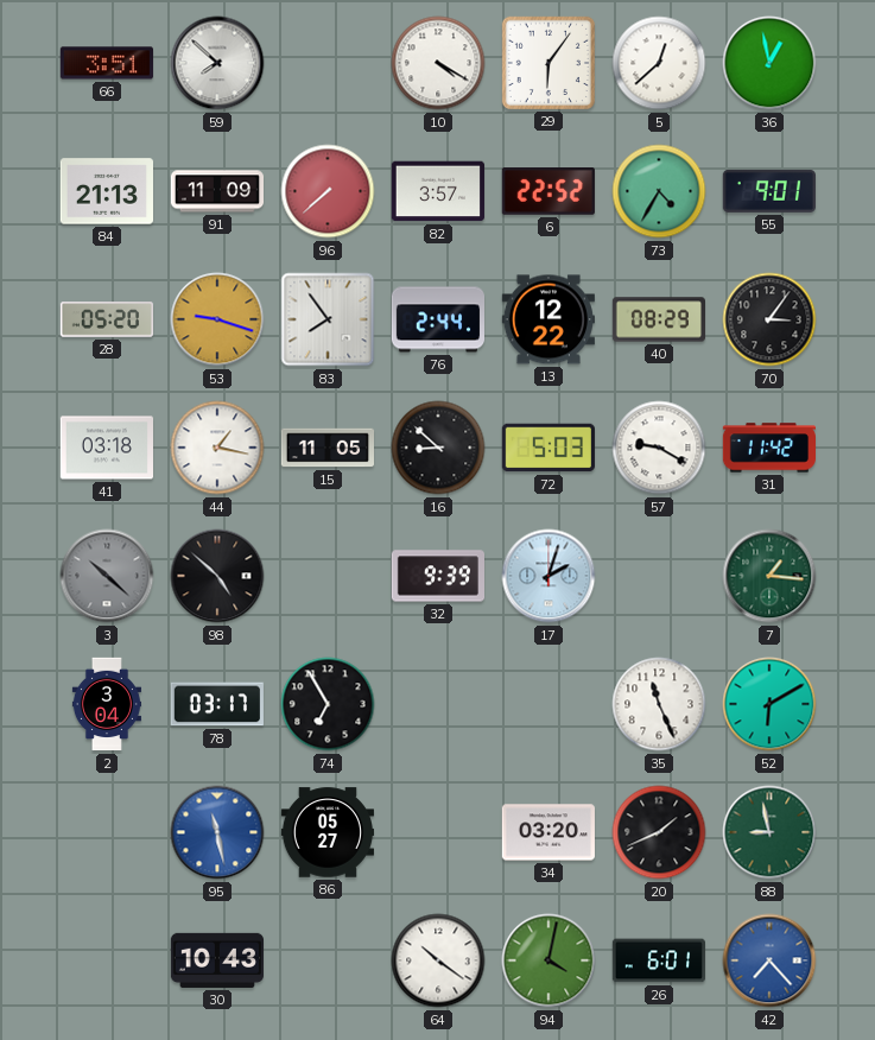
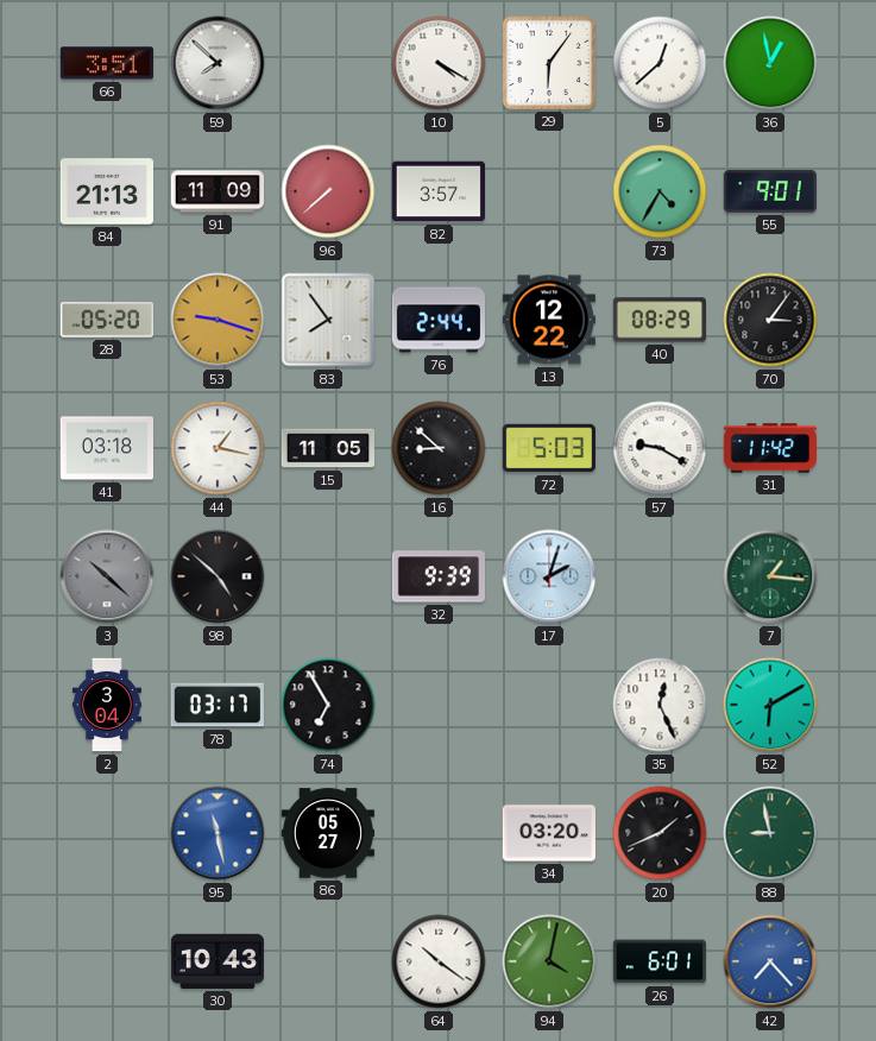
6: 22:52 -> none (549, 192)
35: 11:26 -> 12:26 (660, 705)
